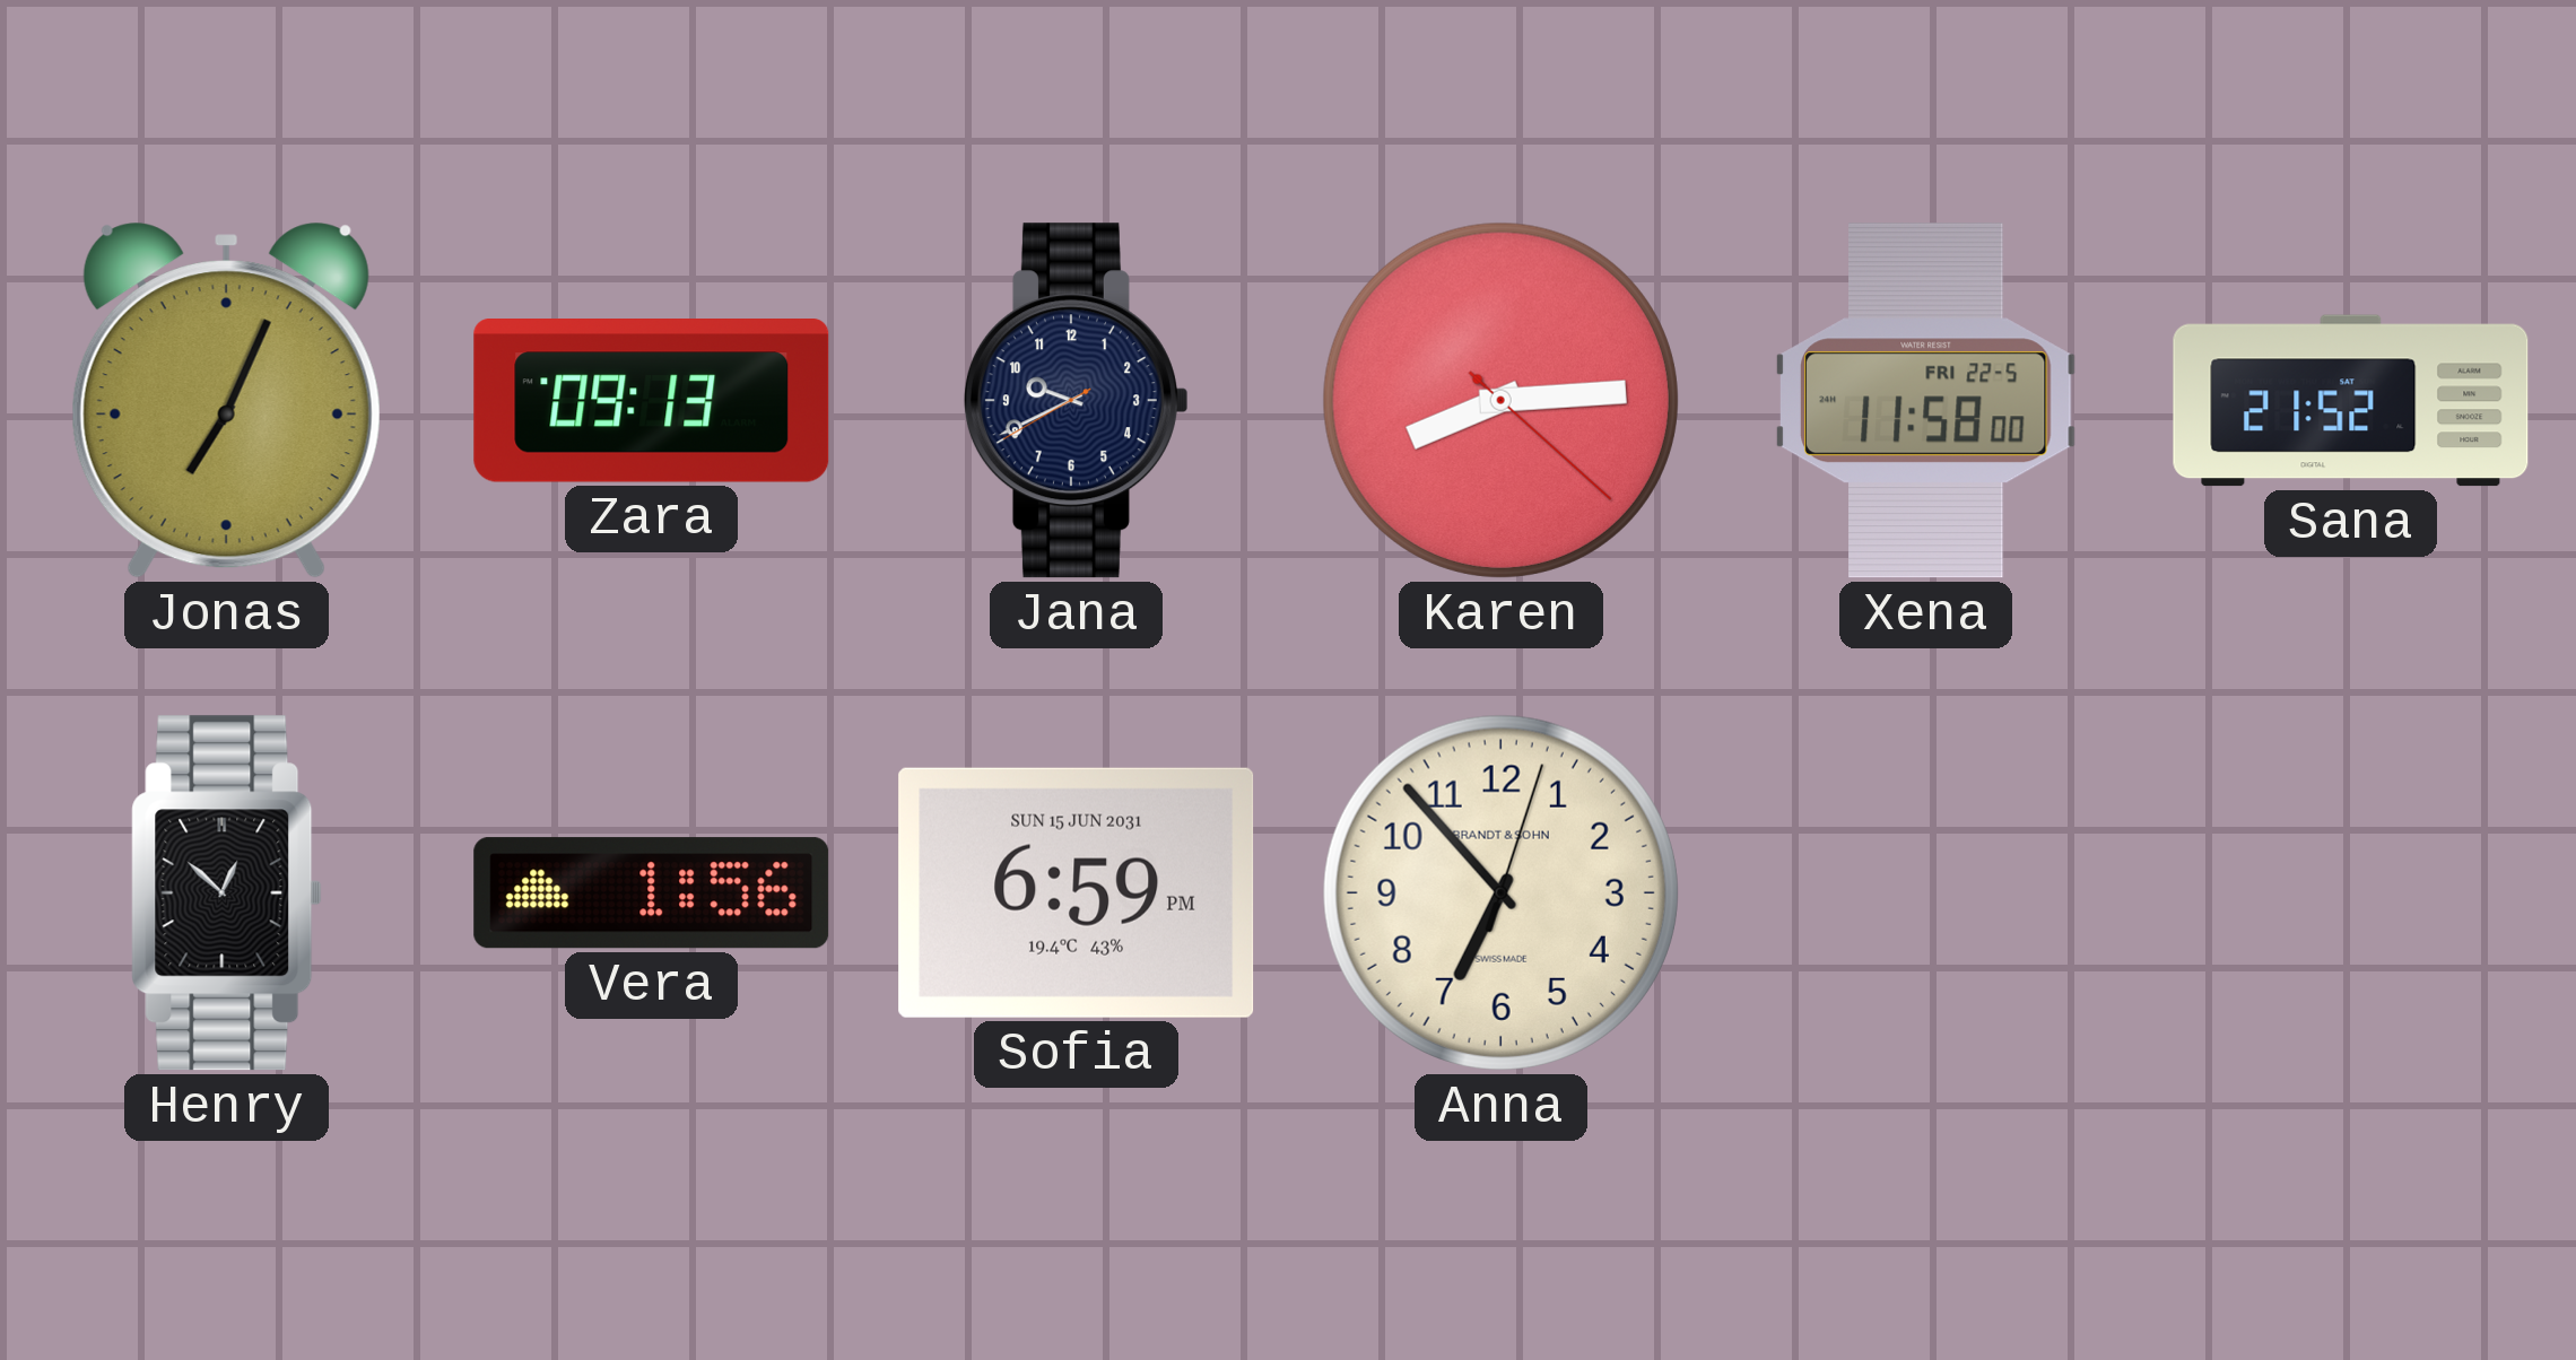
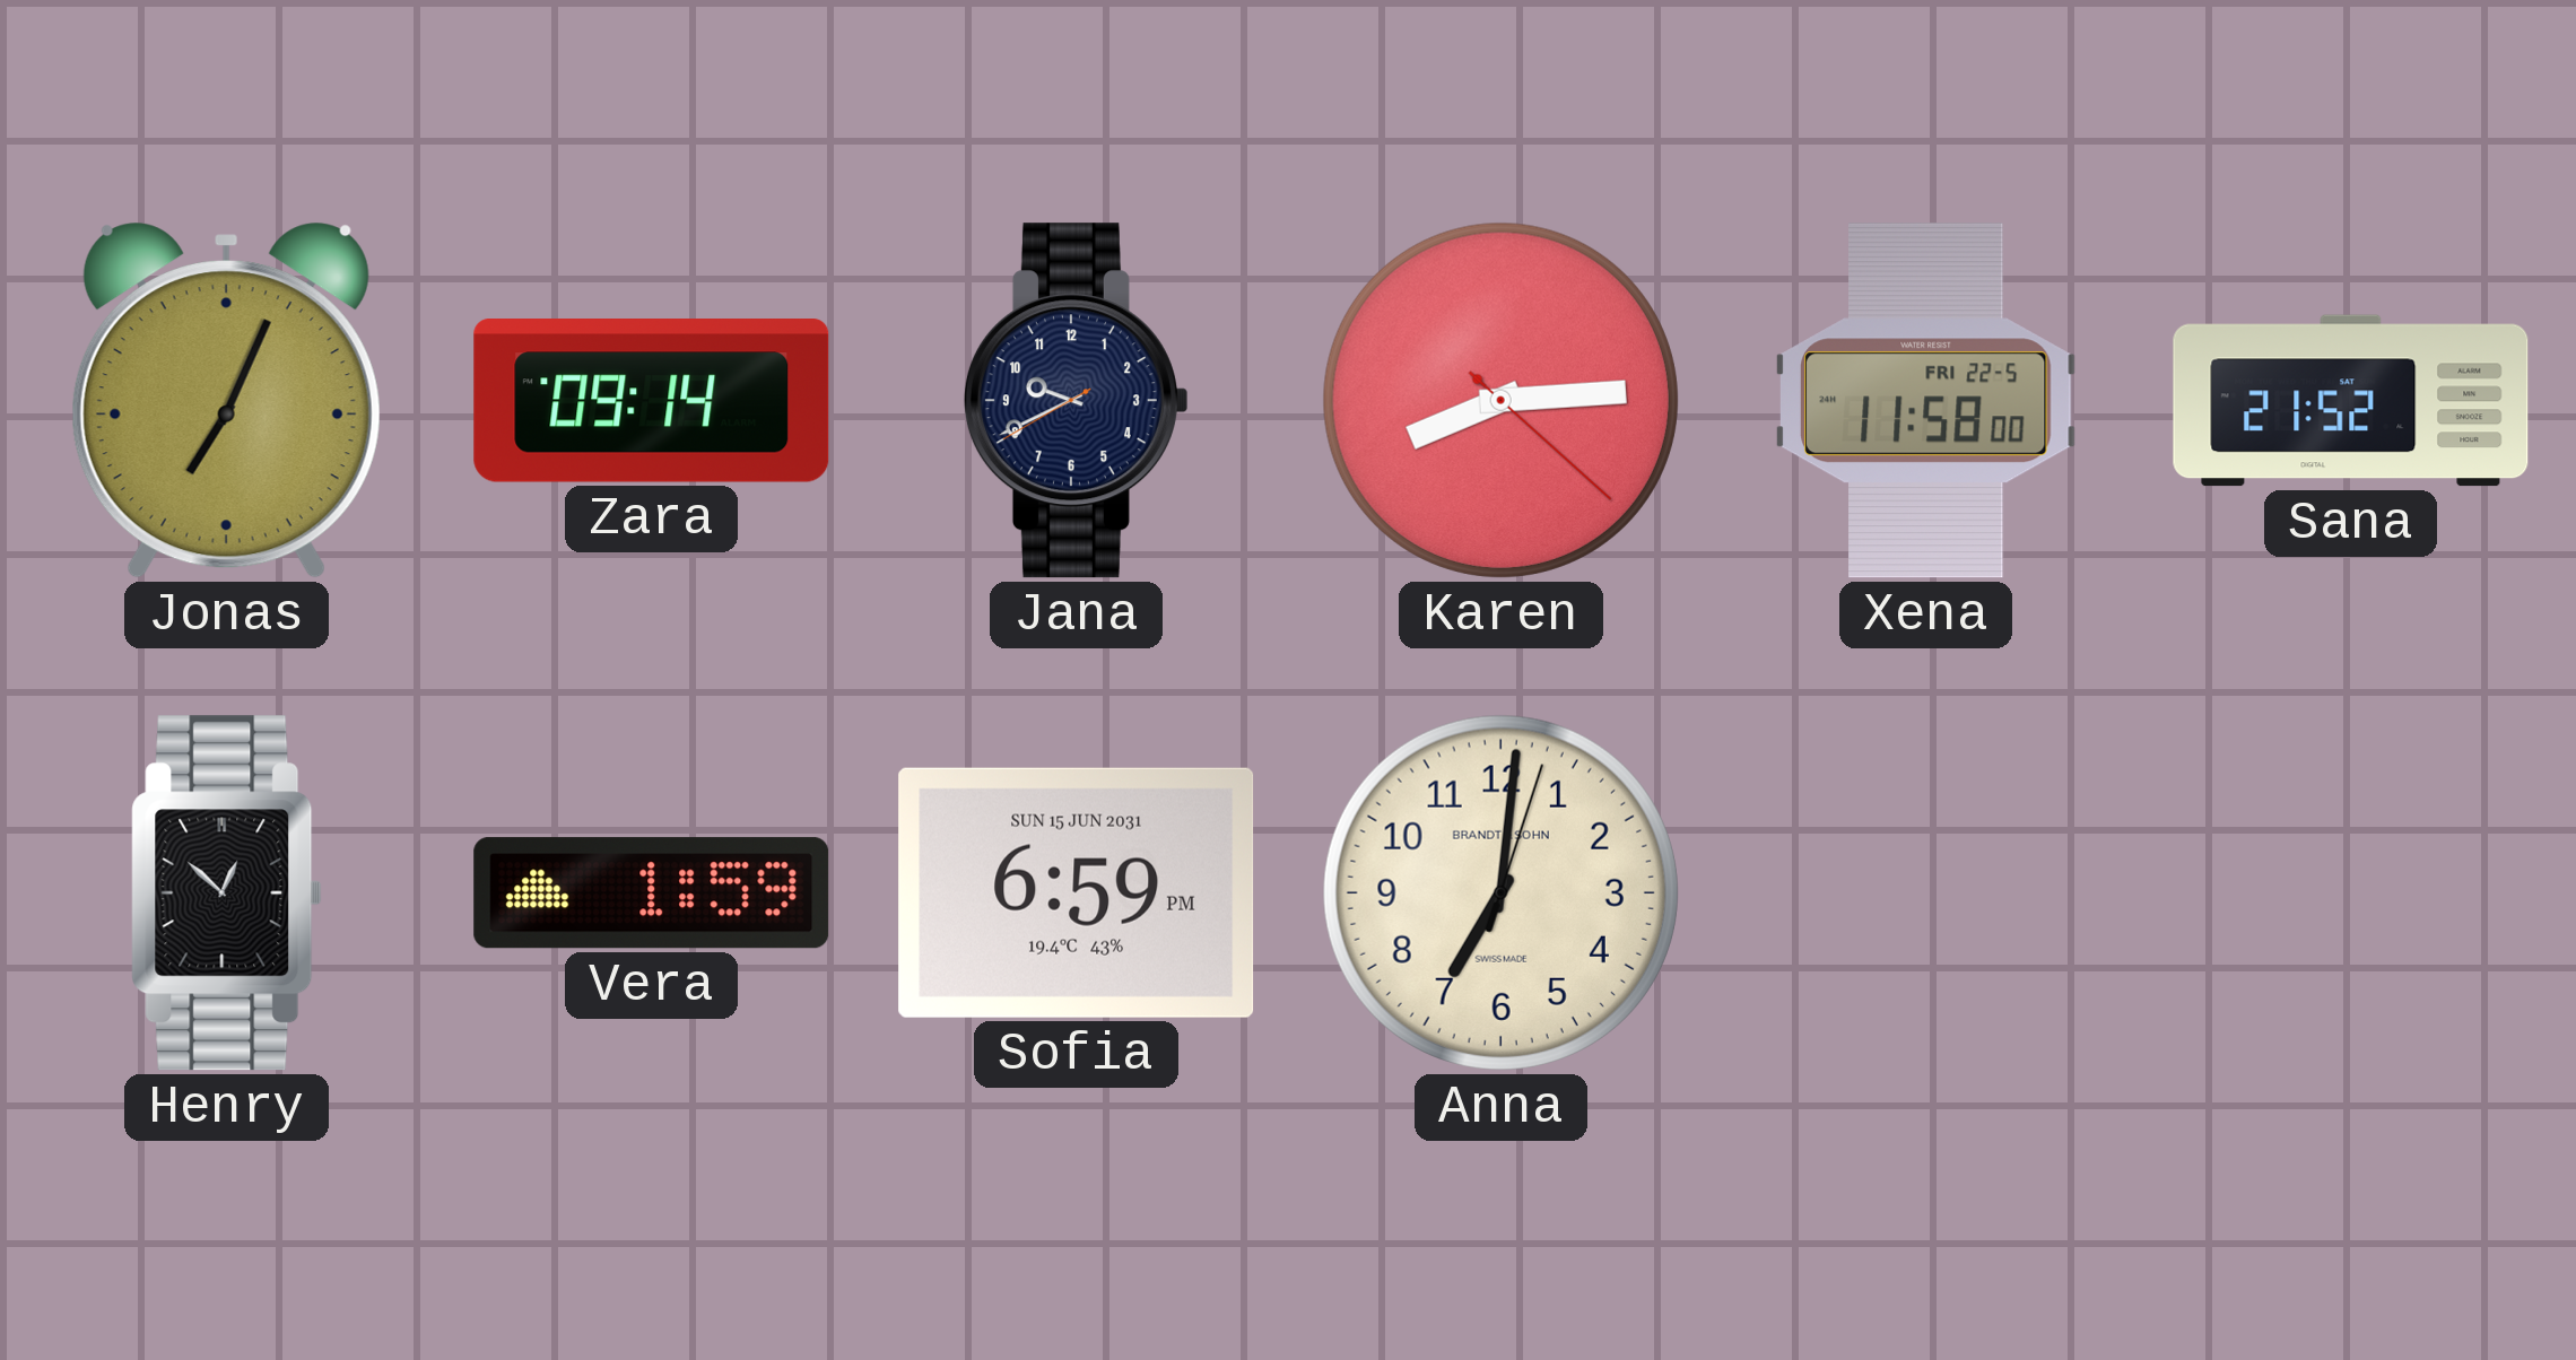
Zara: 09:13 -> 09:14 (652, 401)
Vera: 1:56 -> 1:59 (652, 893)
Anna: 6:53 -> 7:01 (1500, 892)
